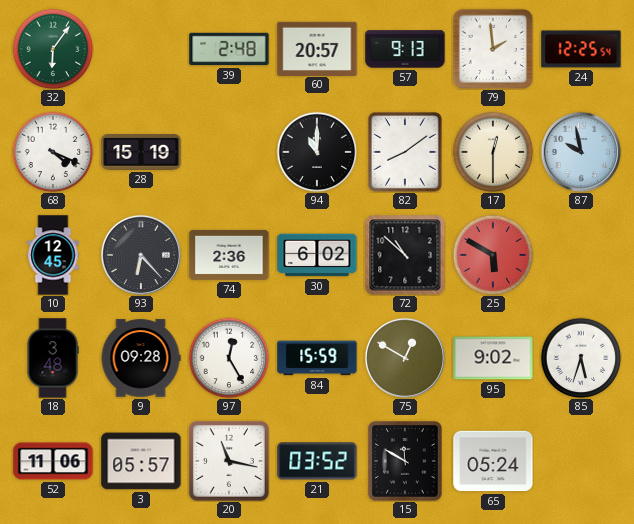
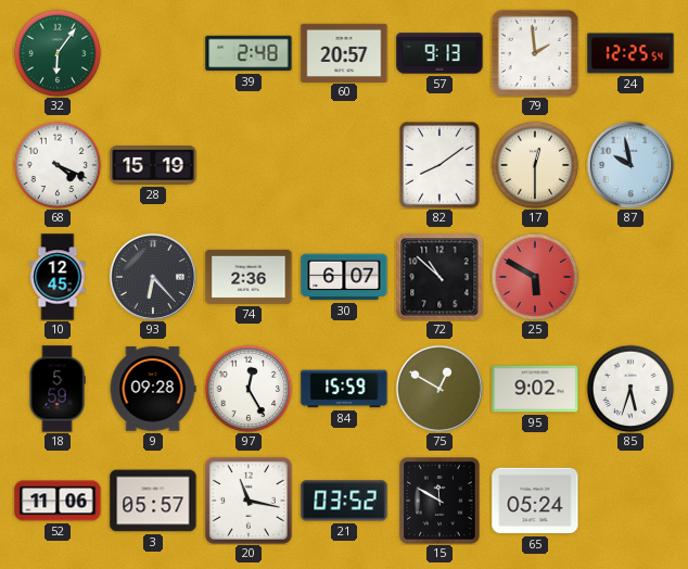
94: 11:00 -> none (317, 152)
30: 6:02 -> 6:07 (344, 277)
18: 3:48 -> 5:59 (58, 389)
